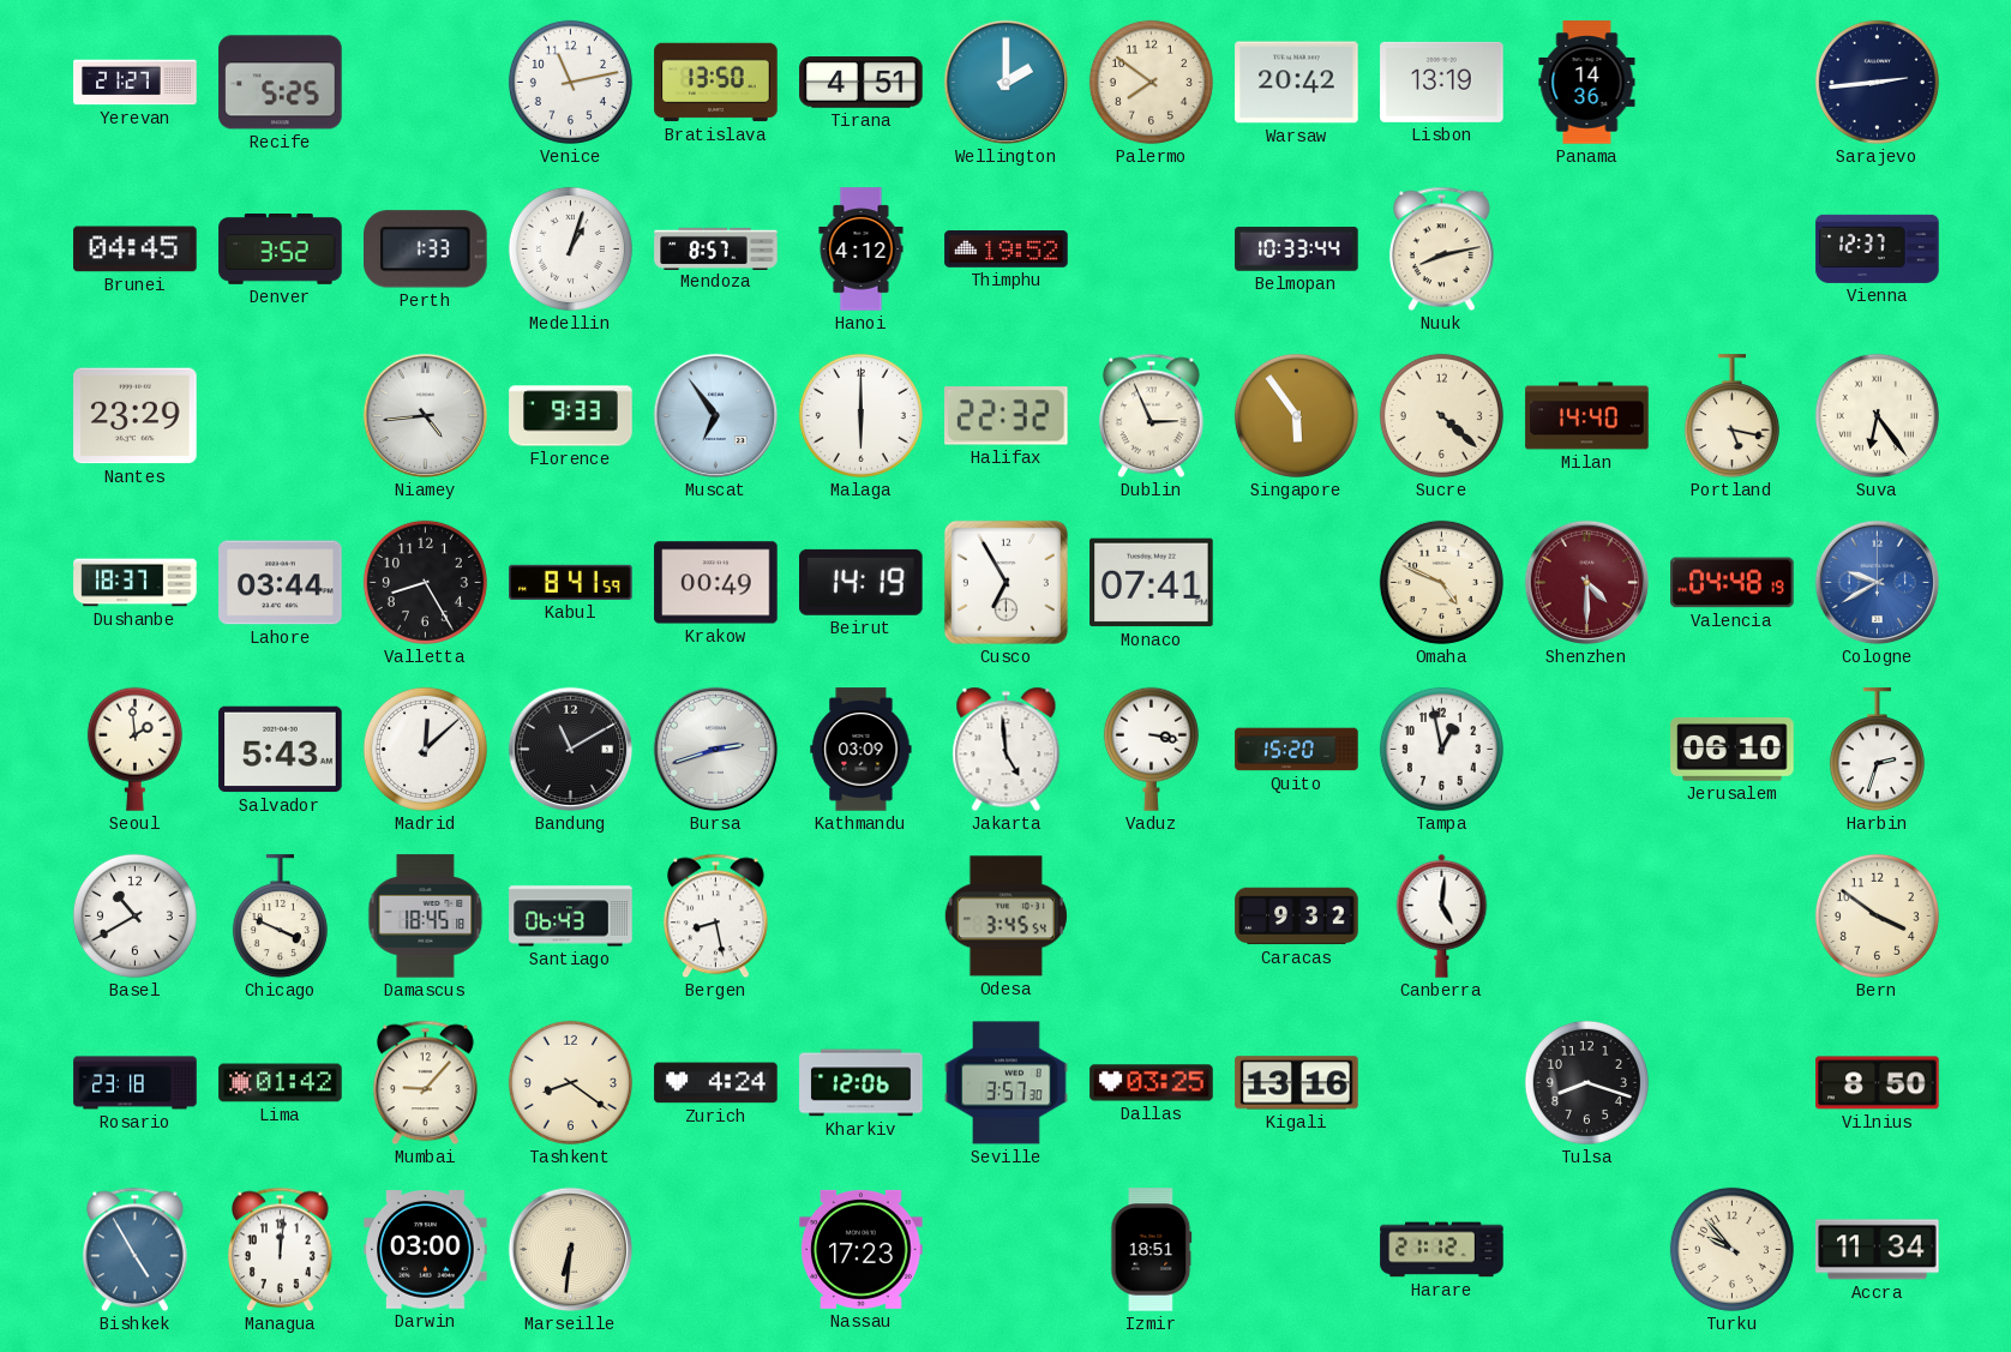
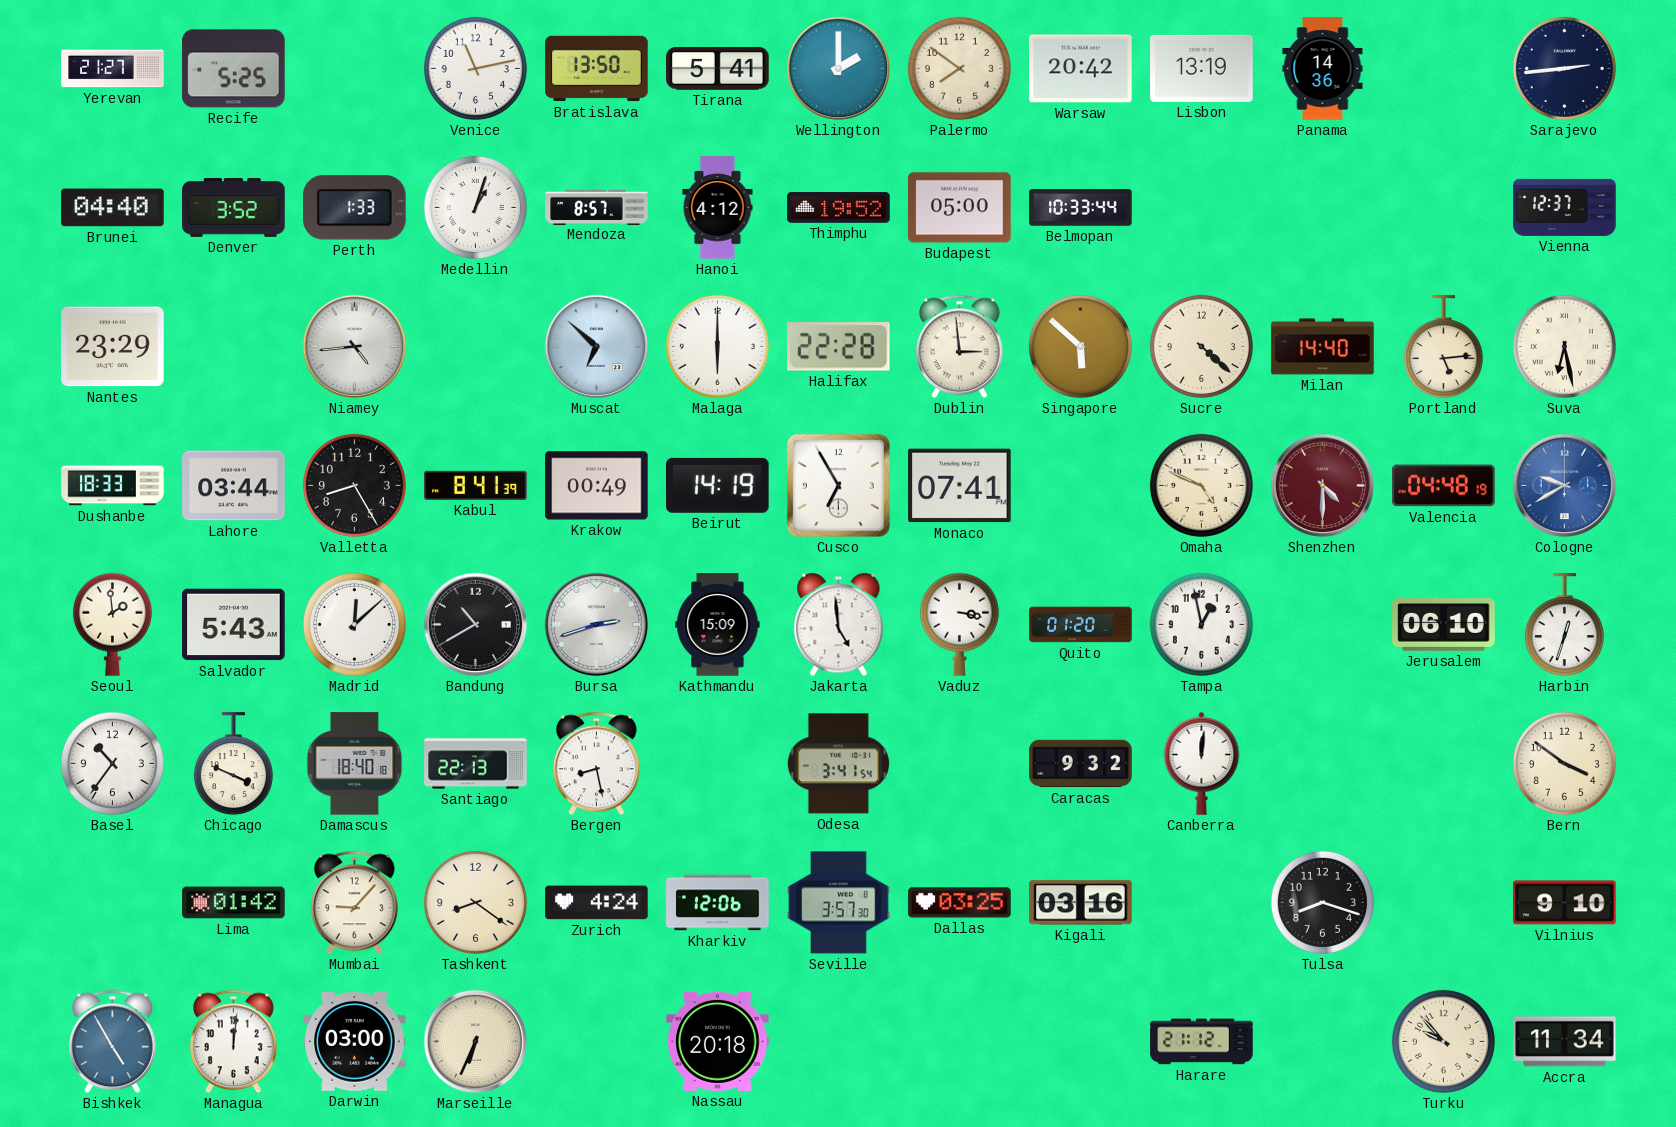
Tirana: 4:51 -> 5:41 (718, 69)
Brunei: 04:45 -> 04:40 (113, 208)
Budapest: none -> 05:00 (960, 208)
Nuuk: 8:13 -> none (1441, 250)
Florence: 9:33 -> none (571, 416)
Muscat: 6:54 -> 6:52 (597, 347)
Halifax: 22:32 -> 22:28 (839, 347)
Dublin: 2:56 -> 2:59 (959, 347)
Singapore: 5:54 -> 5:52 (1080, 346)
Portland: 5:17 -> 5:14 (1443, 347)
Suva: 6:24 -> 6:28 (1564, 346)
Dushanbe: 18:37 -> 18:33 (113, 486)
Kabul: 8:41:59 -> 8:41:39 (476, 485)
Bandung: 11:10 -> 10:40 (476, 625)
Kathmandu: 03:09 -> 15:09 (718, 625)
Quito: 15:20 -> 01:20 (1081, 625)
Harbin: 2:33 -> 12:33 (1564, 625)
Basel: 10:40 -> 10:36 (112, 763)
Damascus: 18:45 -> 18:40 (355, 764)
Santiago: 06:43 -> 22:13 (476, 764)
Odesa: 3:45 -> 3:41 (838, 764)
Canberra: 5:01 -> 12:01 (1202, 763)
Rosario: 23:18 -> none (136, 1083)
Kigali: 13:16 -> 03:16 (1081, 903)
Vilnius: 8:50 -> 9:10 (1565, 903)
Marseille: 6:31 -> 6:34 (476, 1042)
Nassau: 17:23 -> 20:18 (718, 1041)
Izmir: 18:51 -> none (1152, 1250)
